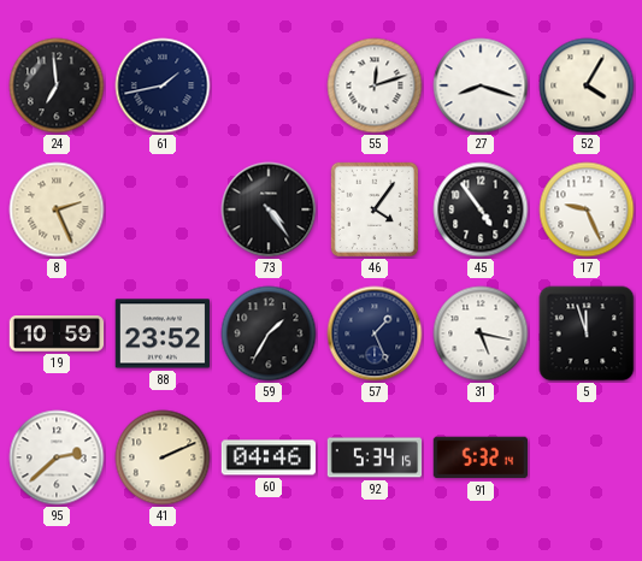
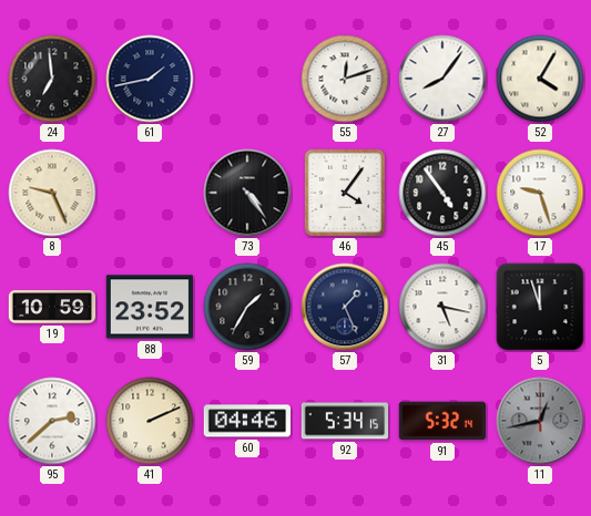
27: 8:18 -> 8:06 (442, 79)
8: 2:26 -> 9:26 (52, 193)
17: 9:26 -> 9:27 (540, 193)
11: none -> 12:43 (540, 421)
